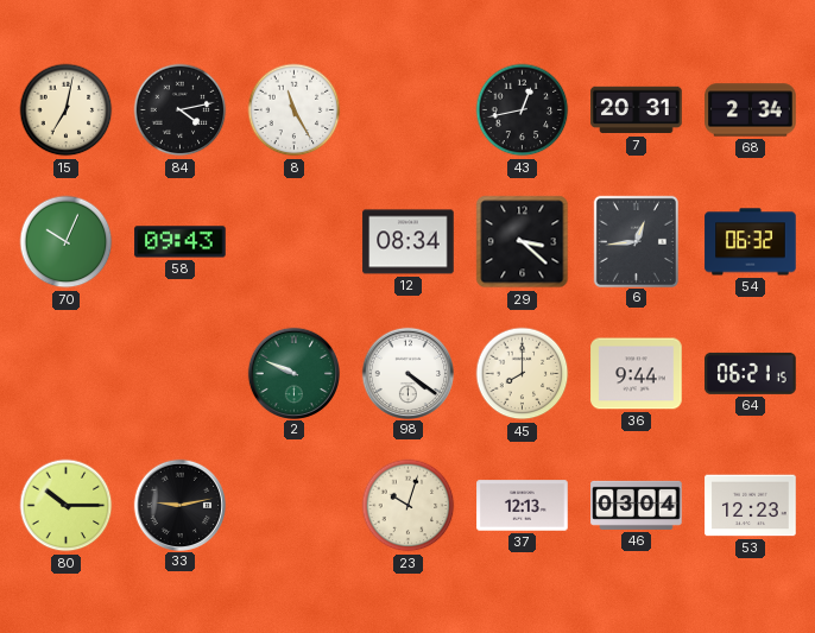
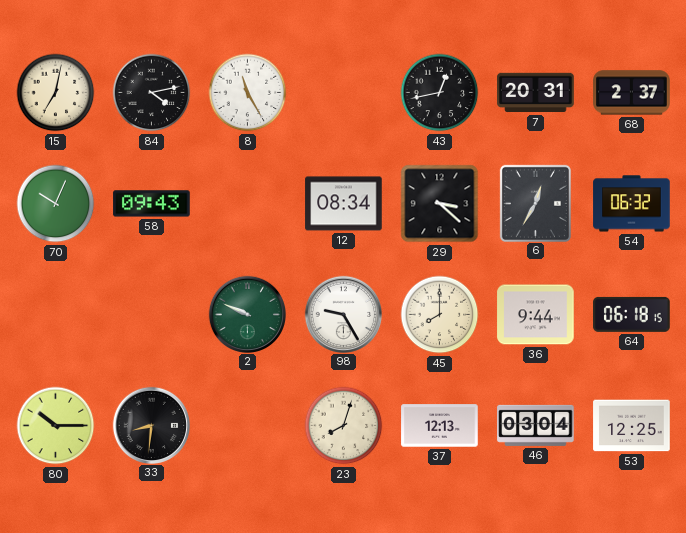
68: 2:34 -> 2:37 (632, 93)
6: 12:44 -> 12:35 (535, 203)
98: 4:21 -> 9:25 (344, 314)
64: 06:21 -> 06:18 (632, 314)
33: 9:13 -> 8:31 (152, 425)
23: 10:03 -> 8:03 (344, 426)
53: 12:23 -> 12:25 (632, 426)
